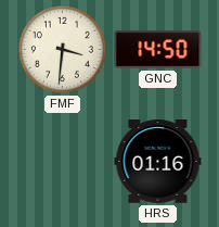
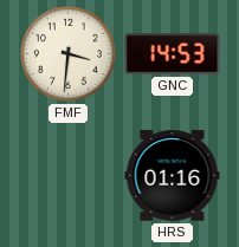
GNC: 14:50 -> 14:53 (173, 54)
